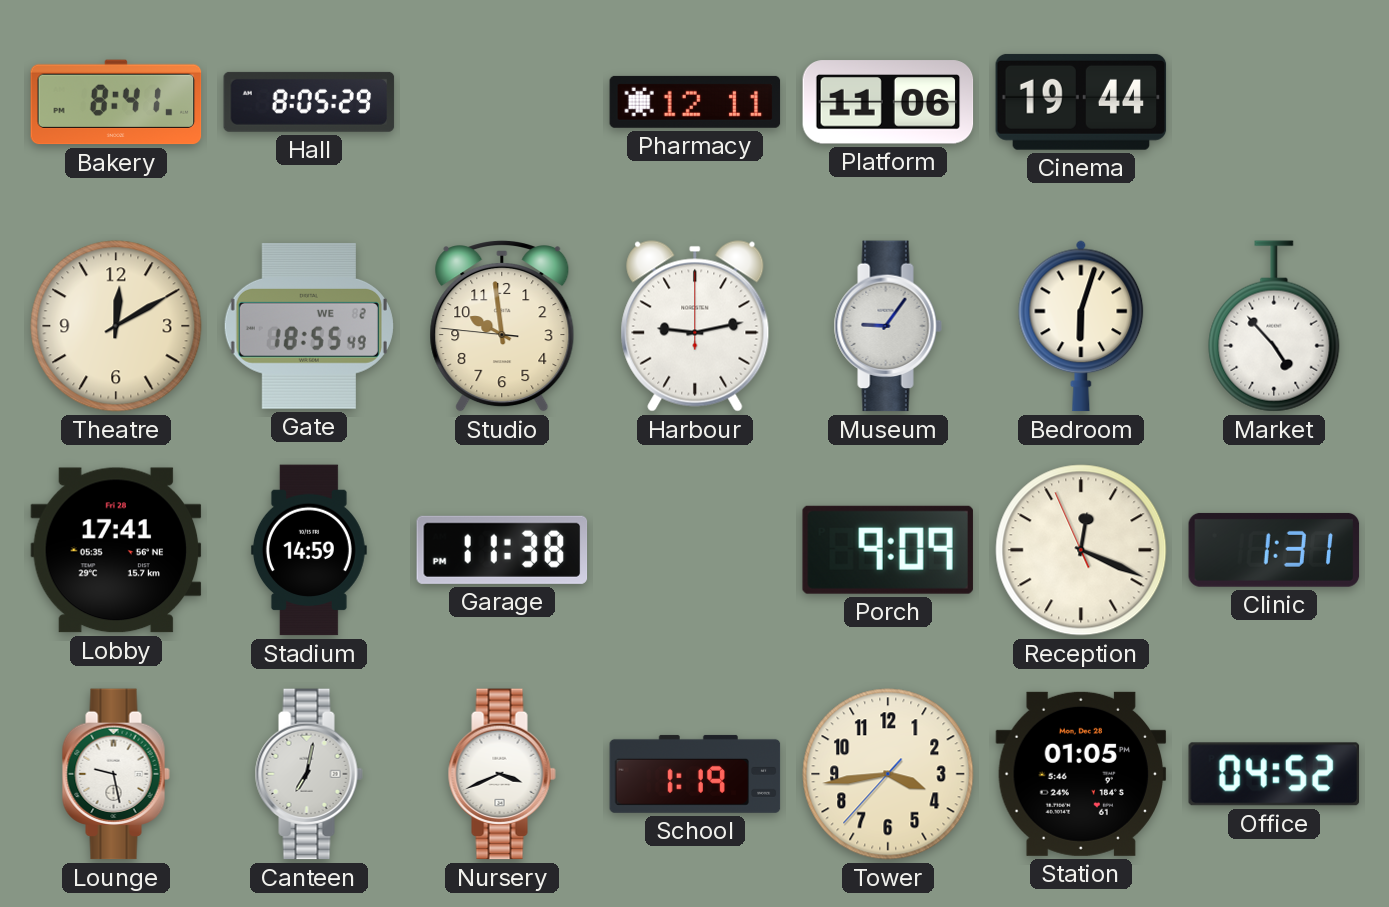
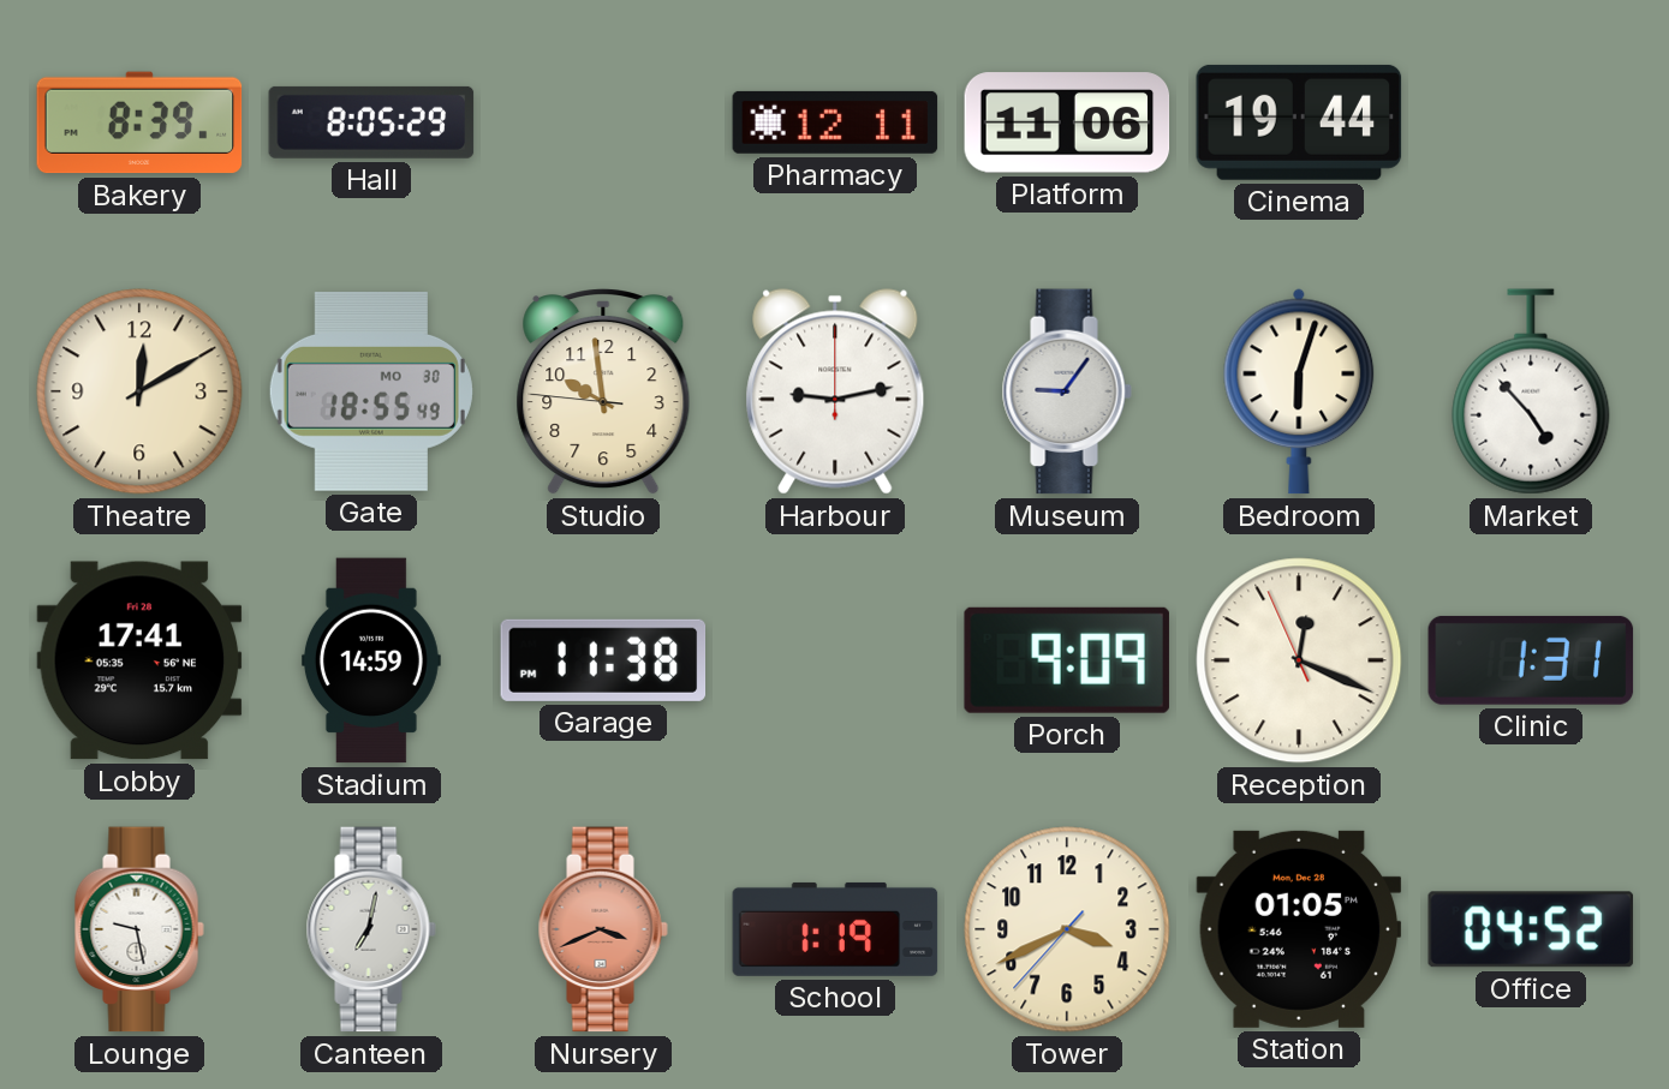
Bakery: 8:41 -> 8:39 (139, 122)
Gate date: WE 2 -> MO 30 (371, 393)
Nursery dial: white -> salmon (603, 929)
Tower: 3:43 -> 3:40 (1067, 929)
